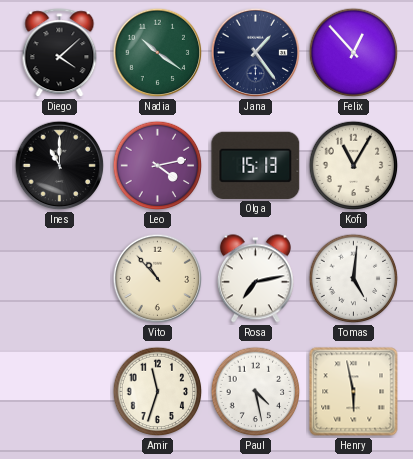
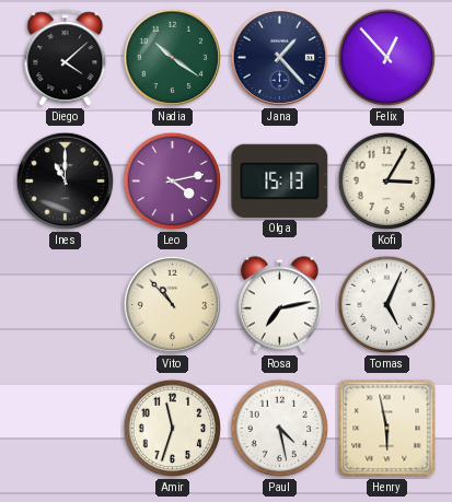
Jana: 1:24 -> 1:23 (280, 58)
Kofi: 11:05 -> 3:05 (387, 182)
Tomas: 5:01 -> 5:04 (387, 305)
